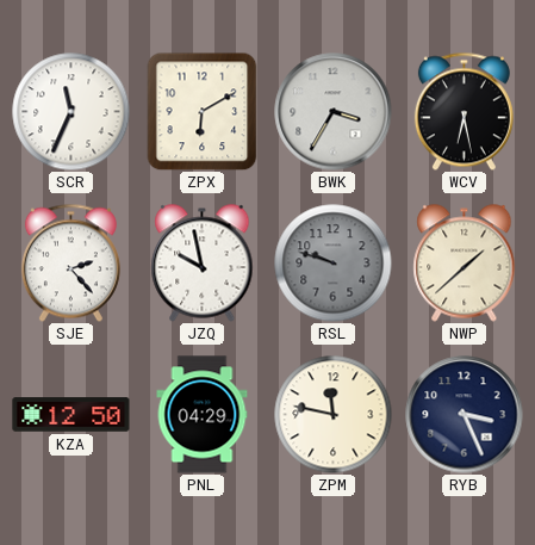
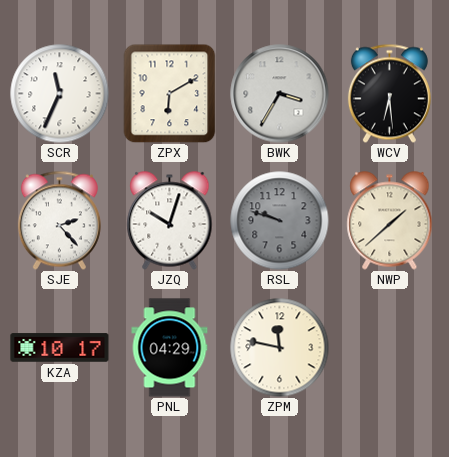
WCV: 6:28 -> 6:29 (389, 93)
JZQ: 9:58 -> 10:03 (170, 221)
KZA: 12:50 -> 10:17 (60, 348)
RYB: 3:26 -> none (465, 415)
